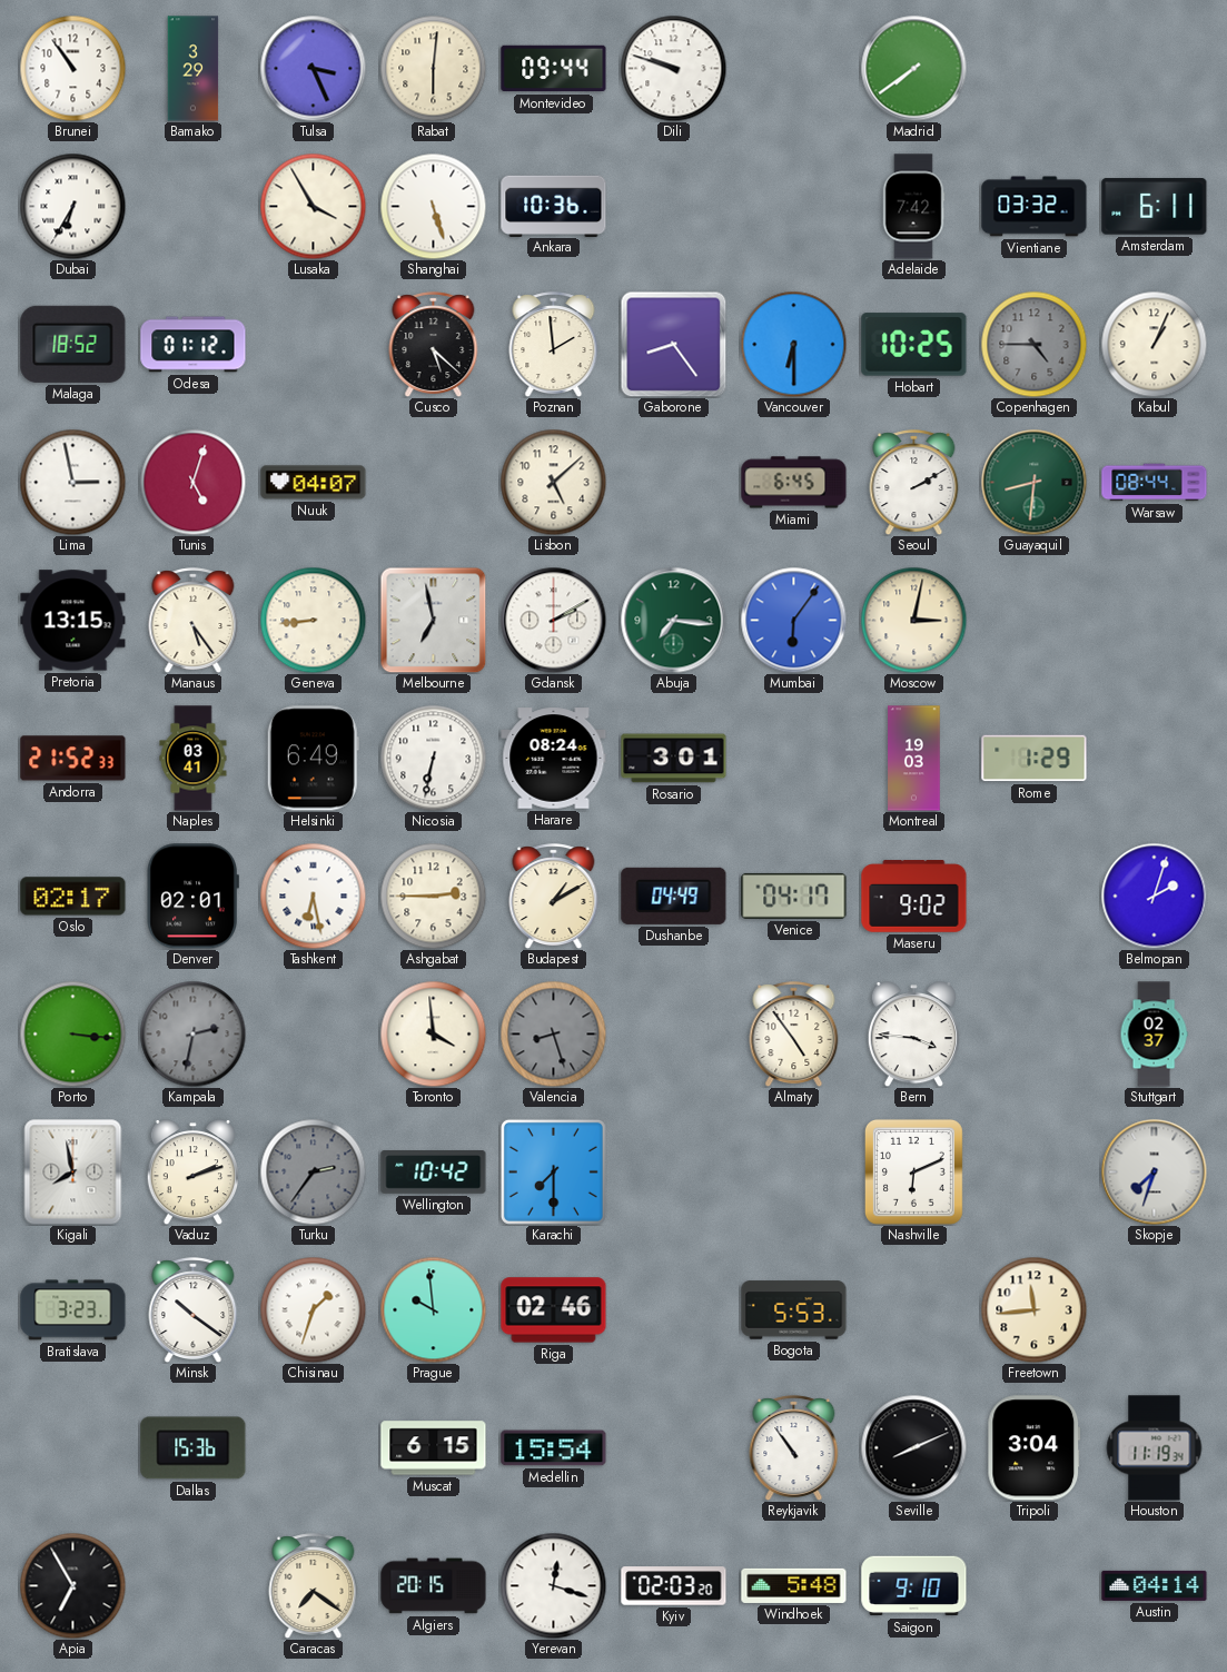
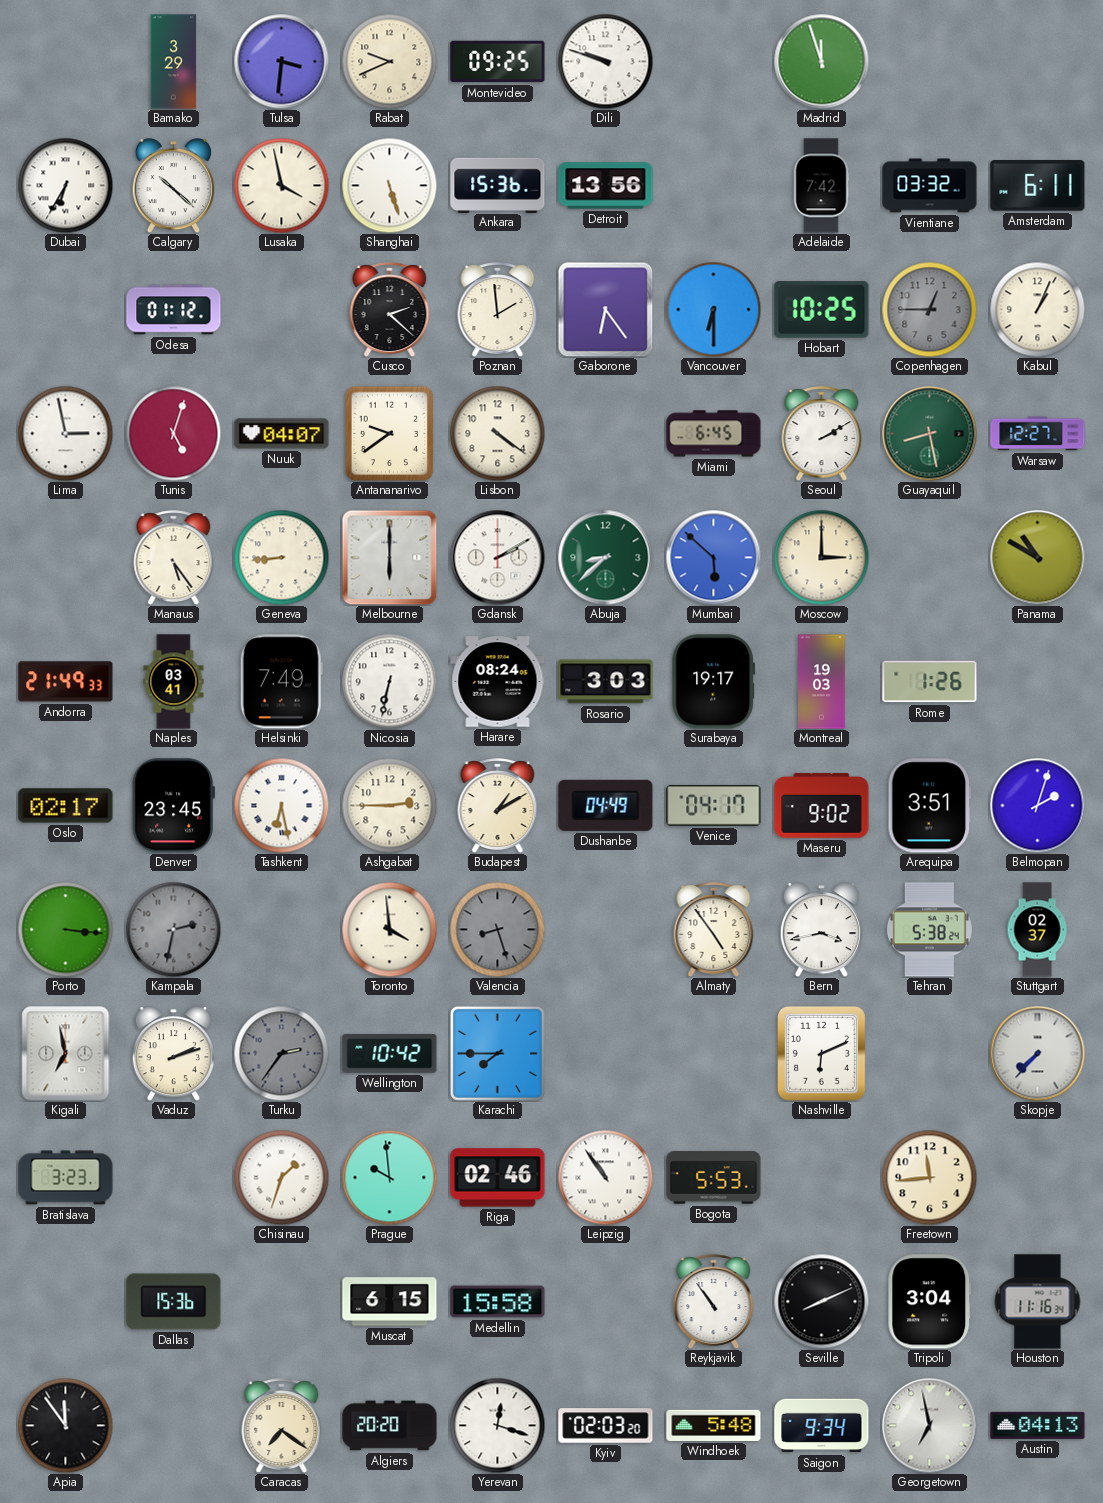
Brunei: 10:54 -> none (72, 68)
Tulsa: 3:26 -> 3:31 (281, 61)
Rabat: 6:01 -> 9:41 (389, 61)
Montevideo: 09:44 -> 09:25 (498, 62)
Madrid: 7:39 -> 11:57 (821, 61)
Calgary: none -> 10:22 (173, 186)
Lusaka: 3:55 -> 3:58 (281, 185)
Ankara: 10:36 -> 15:36 (498, 185)
Detroit: none -> 13:56 (606, 186)
Malaga: 18:52 -> none (73, 344)
Cusco: 5:22 -> 2:22 (390, 310)
Gaborone: 8:24 -> 6:24 (605, 309)
Copenhagen: 4:45 -> 12:45 (929, 309)
Antananarivo: none -> 9:39 (390, 433)
Lisbon: 5:08 -> 4:21 (497, 433)
Guayaquil: 8:31 -> 8:28 (929, 433)
Warsaw: 08:44 -> 12:27 (1038, 434)
Pretoria: 13:15 -> none (73, 621)
Melbourne: 6:58 -> 6:00 (389, 557)
Abuja: 7:16 -> 8:38 (605, 557)
Mumbai: 6:06 -> 5:52 (713, 557)
Moscow: 3:02 -> 3:00 (821, 557)
Panama: none -> 10:50 (1037, 557)
Andorra: 21:52 -> 21:49 (66, 682)
Helsinki: 6:49 -> 7:49 (281, 682)
Rosario: 3:01 -> 3:03 (606, 682)
Surabaya: none -> 19:17 (714, 682)
Rome: 1:29 -> 1:26 (930, 682)
Denver: 02:01 -> 23:45 (173, 806)
Arequipa: none -> 3:51 (929, 806)
Bern: 3:46 -> 3:43 (821, 930)
Tehran: none -> 5:38 (929, 930)
Kigali: 7:58 -> 6:58 (66, 1053)
Karachi: 7:30 -> 7:45 (497, 1053)
Skopje: 7:33 -> 7:37 (1037, 1053)
Minsk: 10:21 -> none (194, 1310)
Leipzig: none -> 10:54 (605, 1177)
Medellin: 15:54 -> 15:58 (498, 1302)
Houston: 11:19 -> 11:16 (1038, 1302)
Apia: 6:55 -> 11:54 (65, 1425)
Algiers: 20:15 -> 20:20 (390, 1426)
Saigon: 9:10 -> 9:34 (822, 1426)
Georgetown: none -> 6:58 (929, 1425)
Austin: 04:14 -> 04:13 (1038, 1425)
